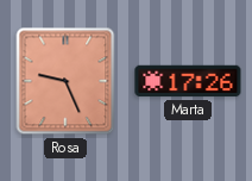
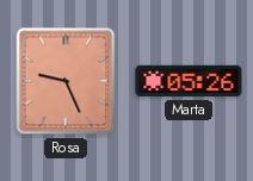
Marta: 17:26 -> 05:26 (189, 81)
